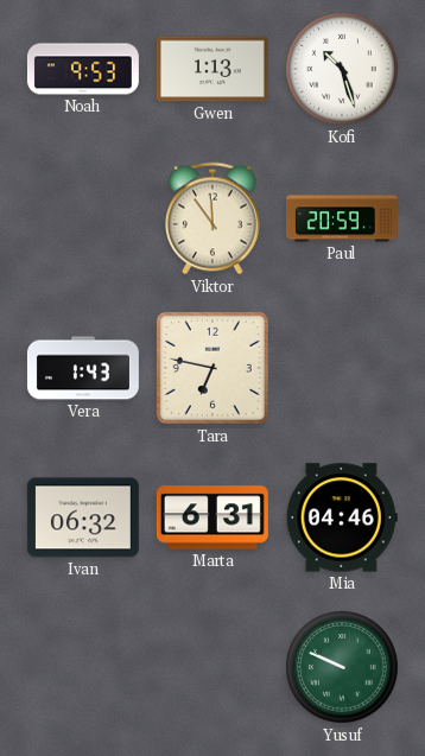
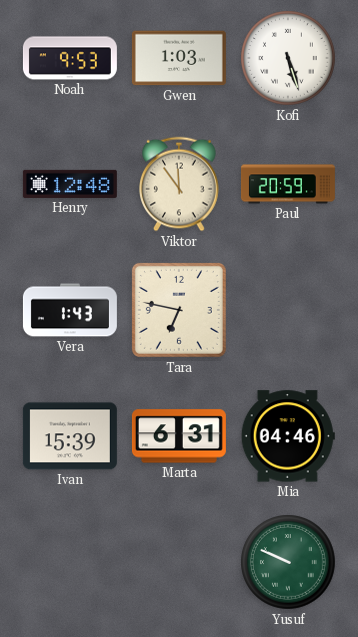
Gwen: 1:13 -> 1:03 (179, 58)
Kofi: 10:27 -> 5:27 (289, 59)
Henry: none -> 12:48 (70, 184)
Ivan: 06:32 -> 15:39 (70, 436)
